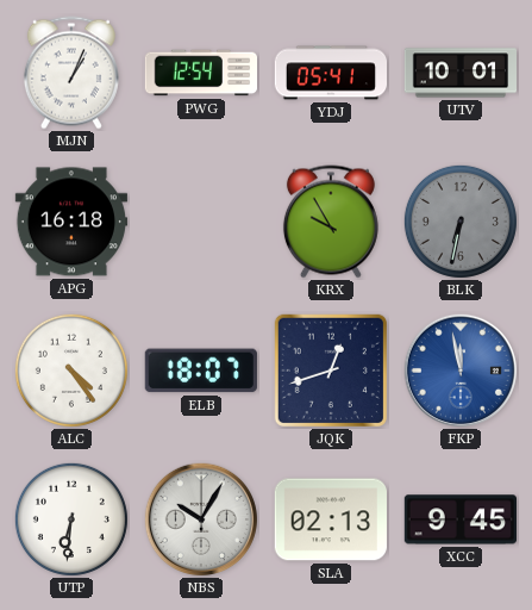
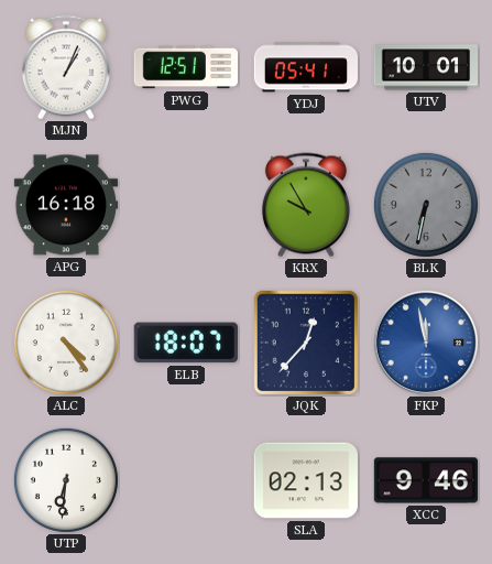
PWG: 12:54 -> 12:51 (185, 67)
JQK: 12:42 -> 12:37 (306, 343)
NBS: 10:05 -> none (201, 519)
XCC: 9:45 -> 9:46 (425, 480)
